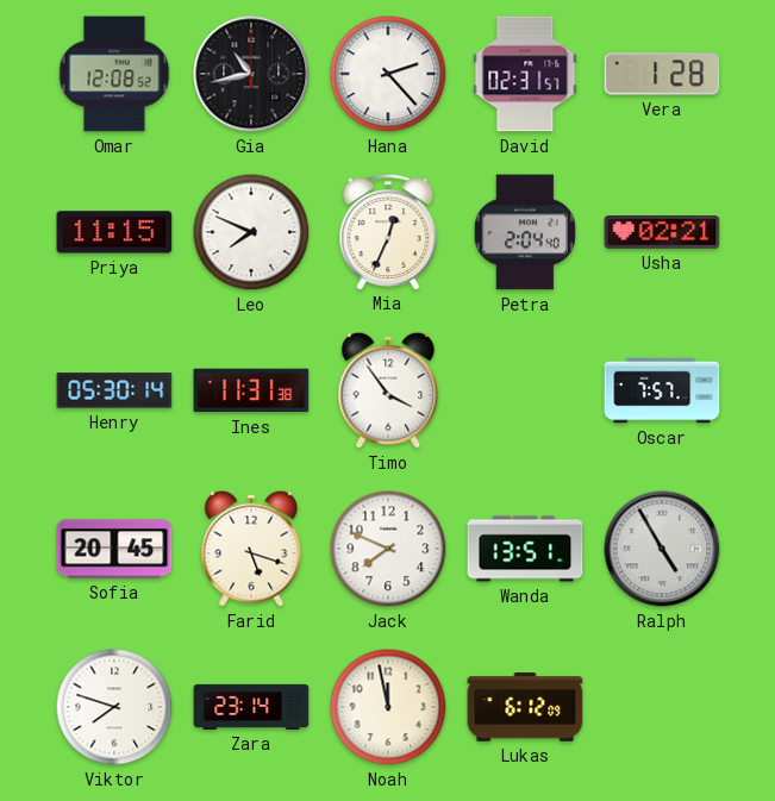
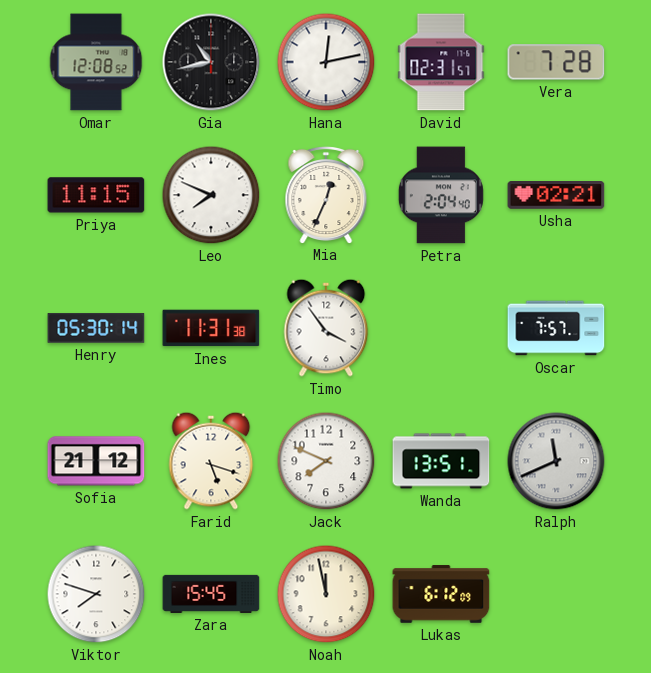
Hana: 2:23 -> 12:13 (326, 62)
Vera: 1:28 -> 7:28 (556, 62)
Sofia: 20:45 -> 21:12 (96, 461)
Ralph: 4:55 -> 11:41 (556, 461)
Zara: 23:14 -> 15:45 (211, 594)
